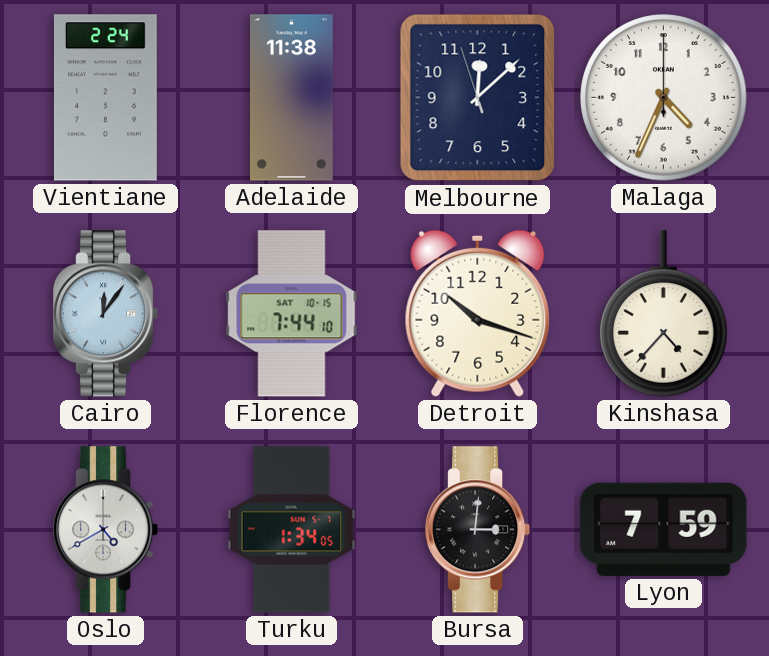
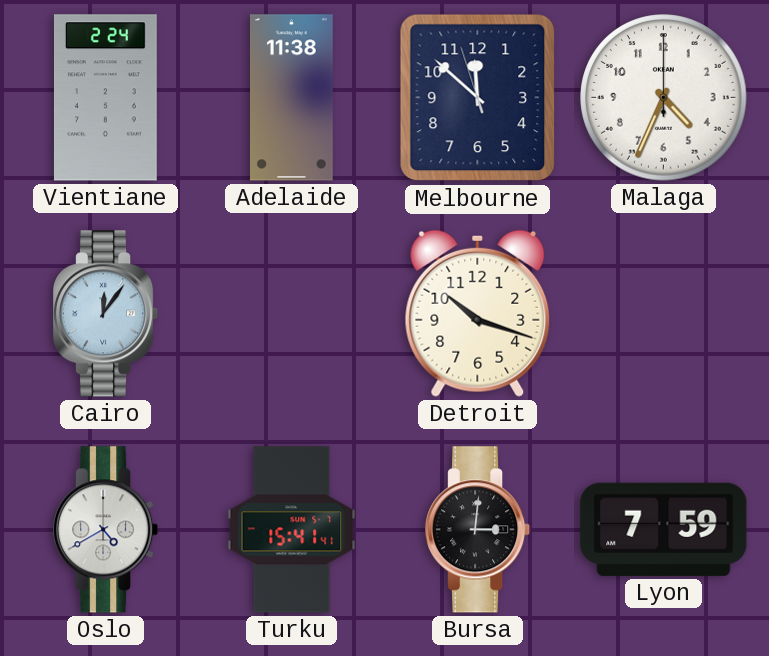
Melbourne: 12:07 -> 11:51 (478, 98)
Florence: 7:44 -> none (292, 314)
Kinshasa: 4:37 -> none (664, 314)
Turku: 1:34 -> 15:41 (292, 530)
